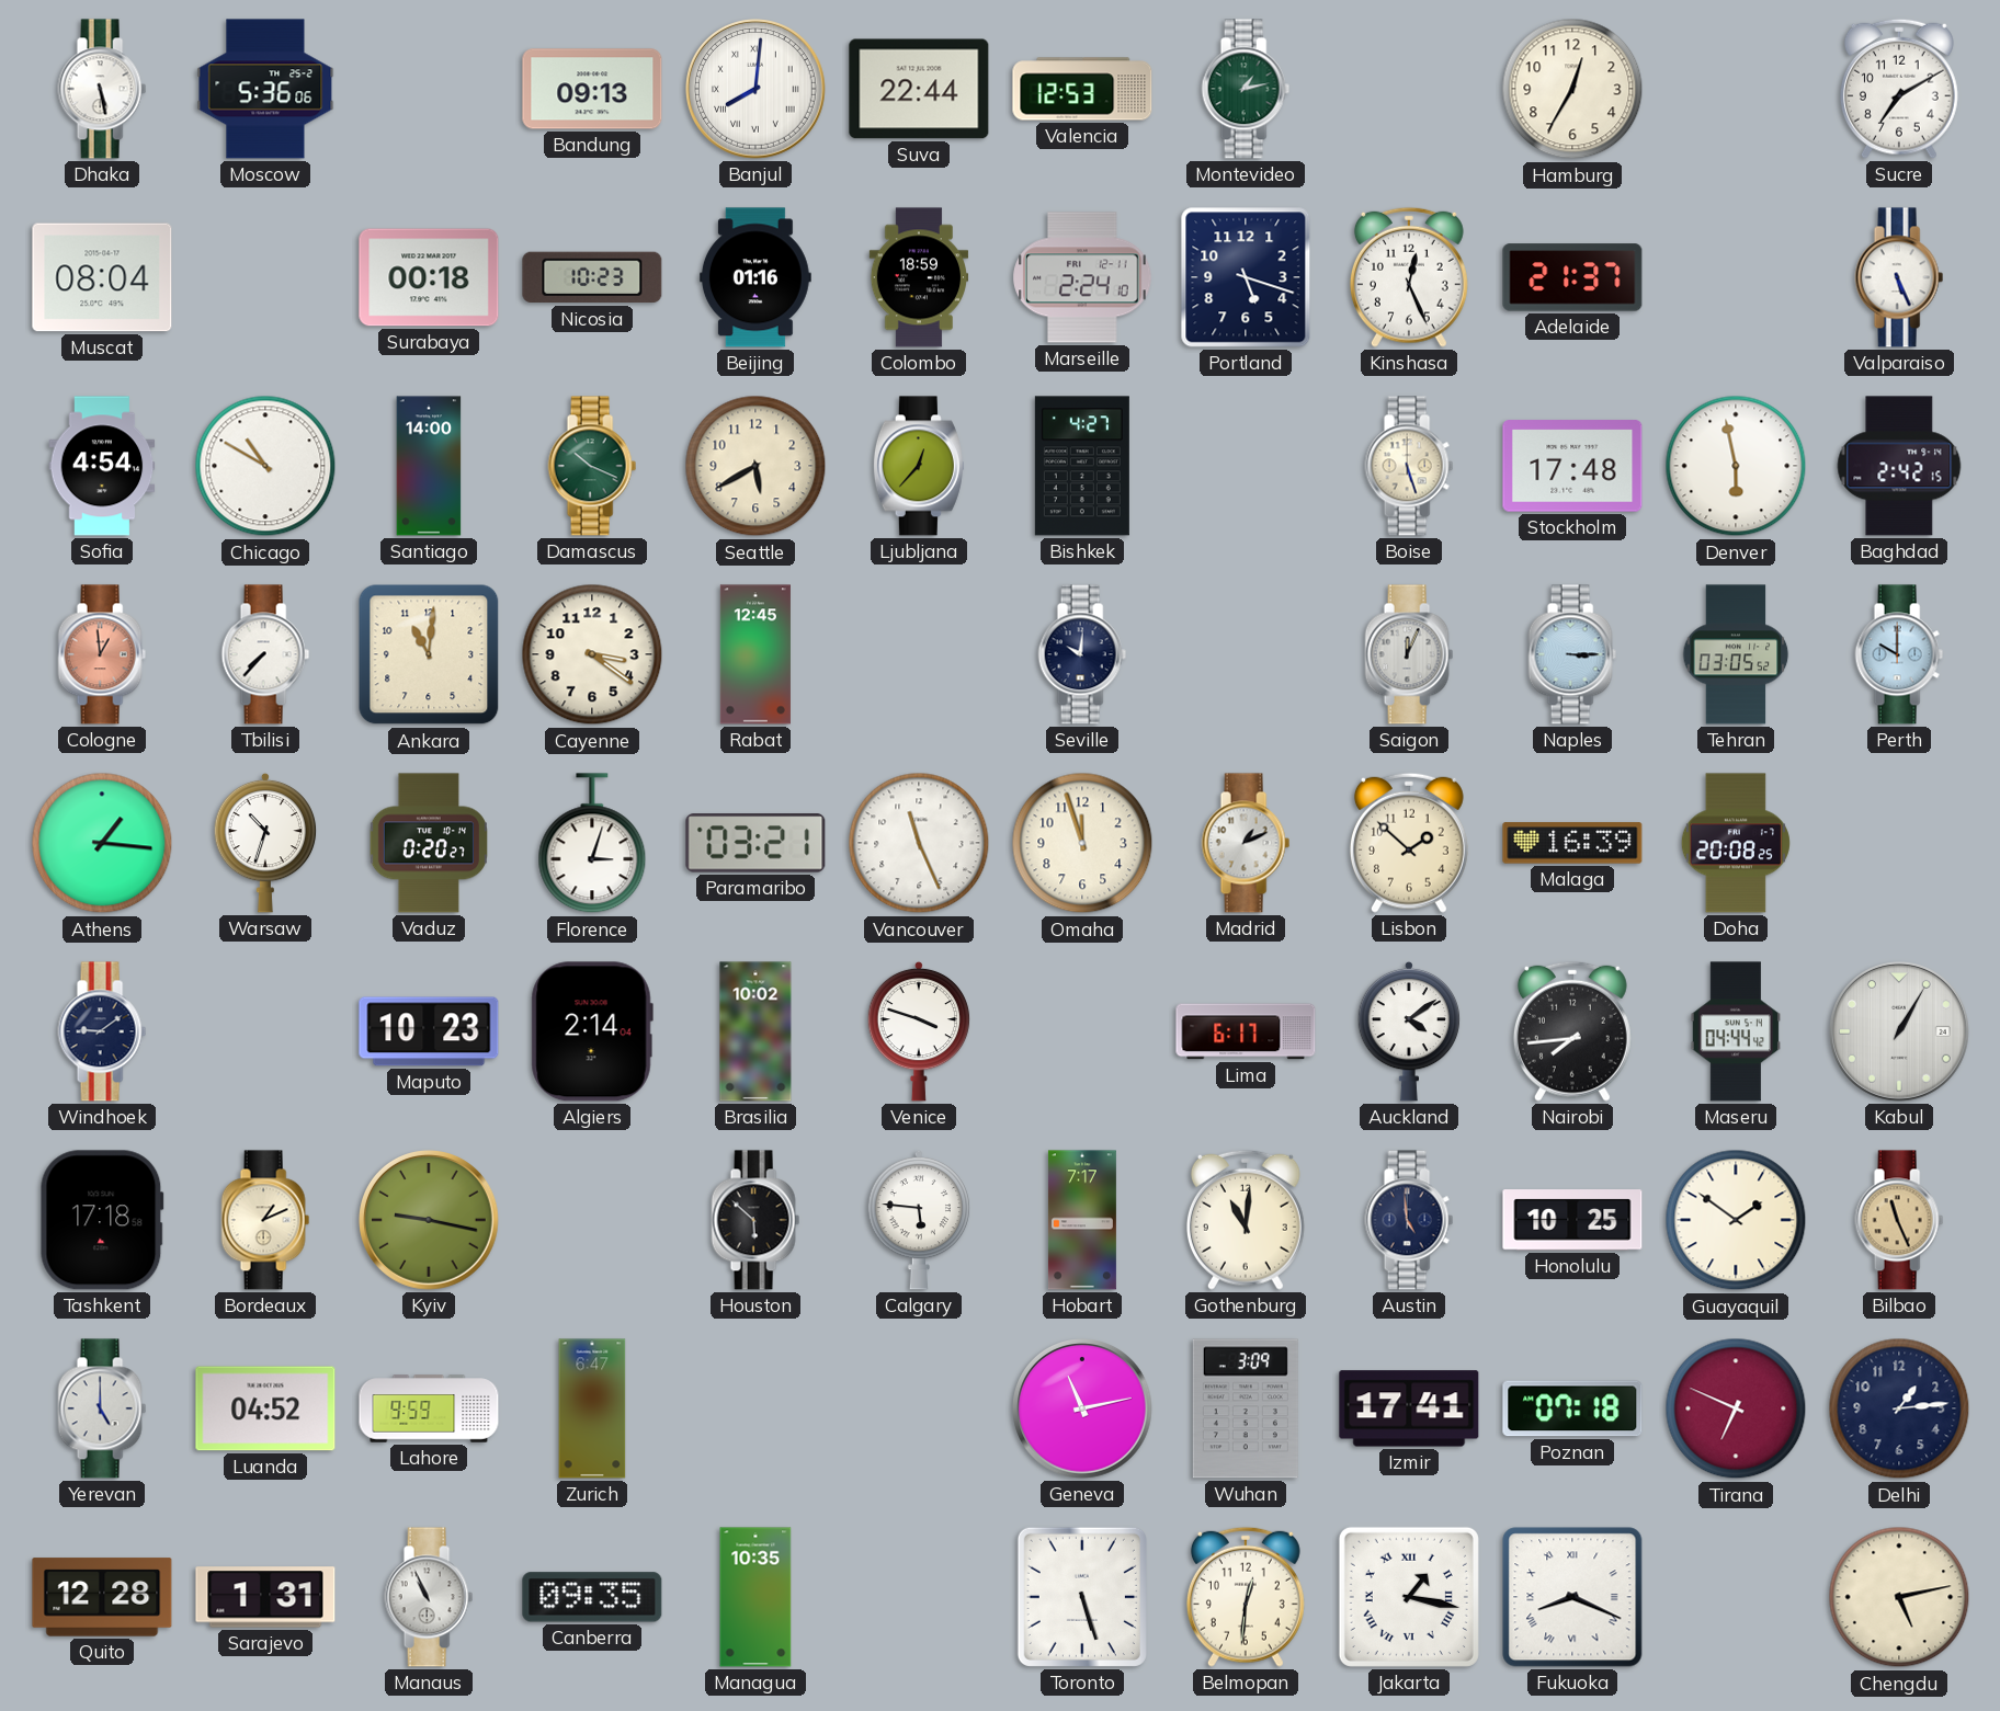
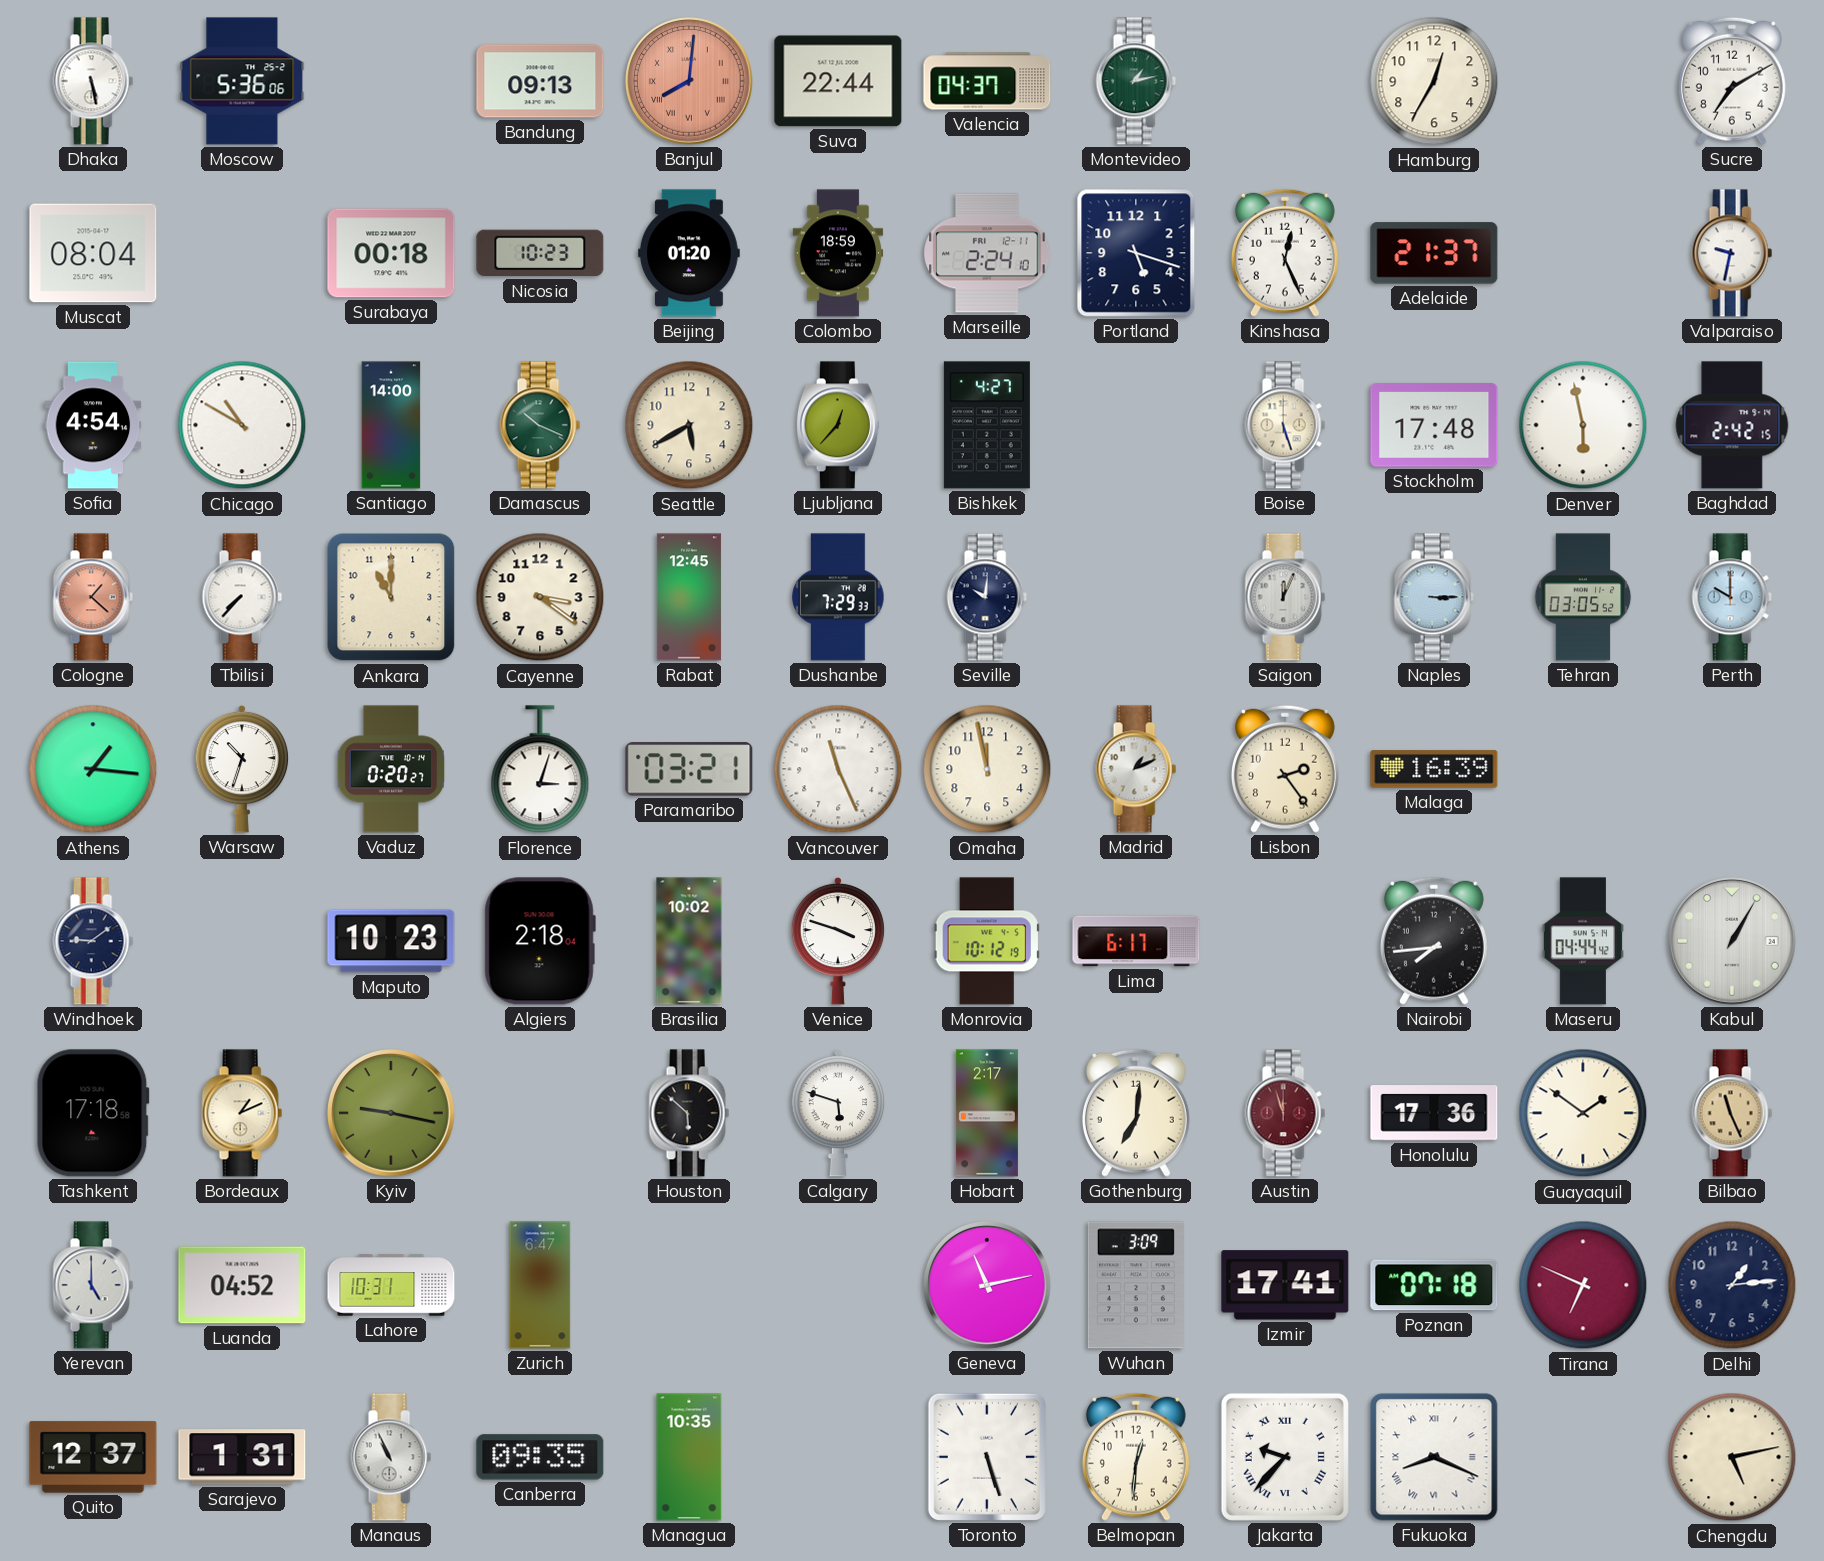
Banjul dial: white -> salmon (690, 82)
Valencia: 12:53 -> 04:37 (987, 81)
Beijing: 01:16 -> 01:20 (689, 253)
Valparaiso: 5:26 -> 9:32 (1732, 253)
Cologne: 12:59 -> 1:22 (93, 597)
Ankara: 11:01 -> 11:00 (391, 597)
Dushanbe: none -> 7:29 (838, 597)
Omaha: 11:57 -> 11:58 (987, 769)
Lisbon: 1:52 -> 2:24 (1285, 769)
Doha: 20:08 -> none (1736, 843)
Algiers: 2:14 -> 2:18 (540, 941)
Monrovia: none -> 10:12 (987, 941)
Auckland: 4:09 -> none (1409, 1031)
Calgary: 5:46 -> 5:48 (838, 1113)
Hobart: 7:17 -> 2:17 (987, 1113)
Gothenburg: 11:01 -> 7:01 (1136, 1113)
Austin: 4:59 -> 11:57 (1285, 1113)
Austin dial: navy -> burgundy (1285, 1113)
Honolulu: 10:25 -> 17:36 (1434, 1113)
Lahore: 9:59 -> 10:31 (391, 1285)
Quito: 12:28 -> 12:37 (93, 1457)
Jakarta: 1:17 -> 9:37 (1285, 1457)
